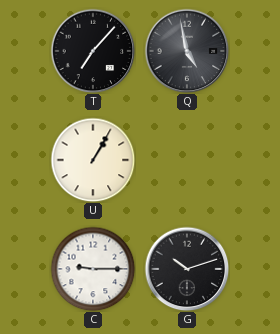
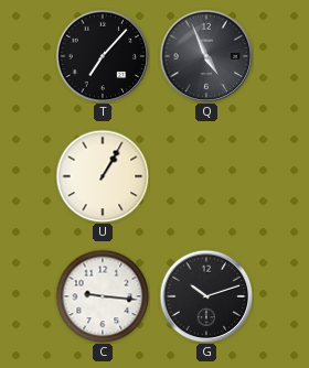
Q: 4:58 -> 4:56 (206, 56)
C: 9:15 -> 9:16 (103, 296)
